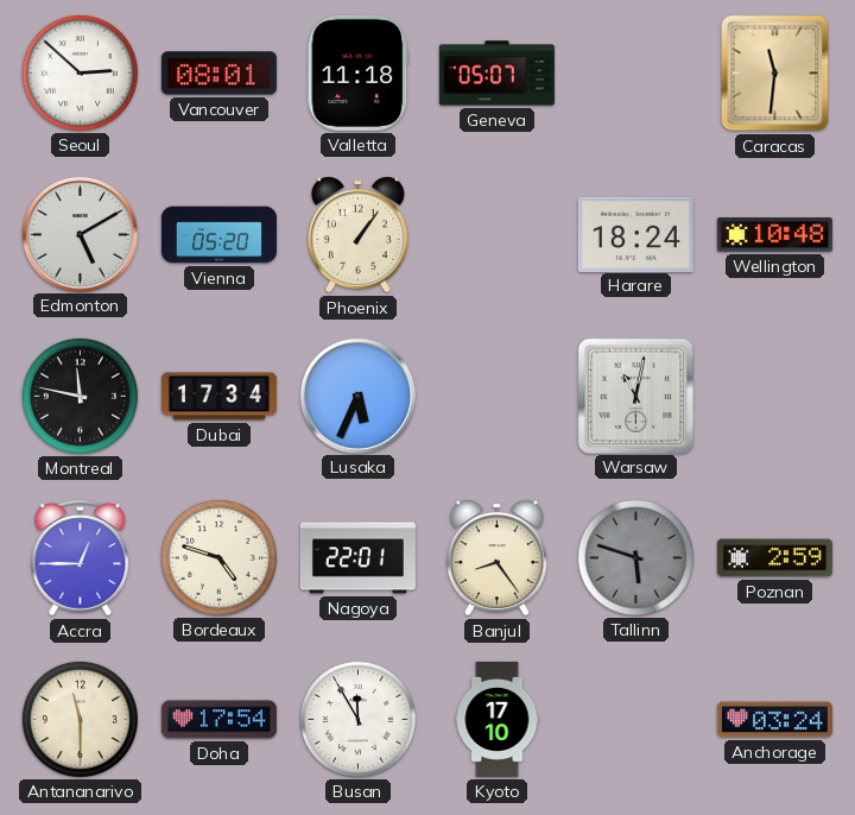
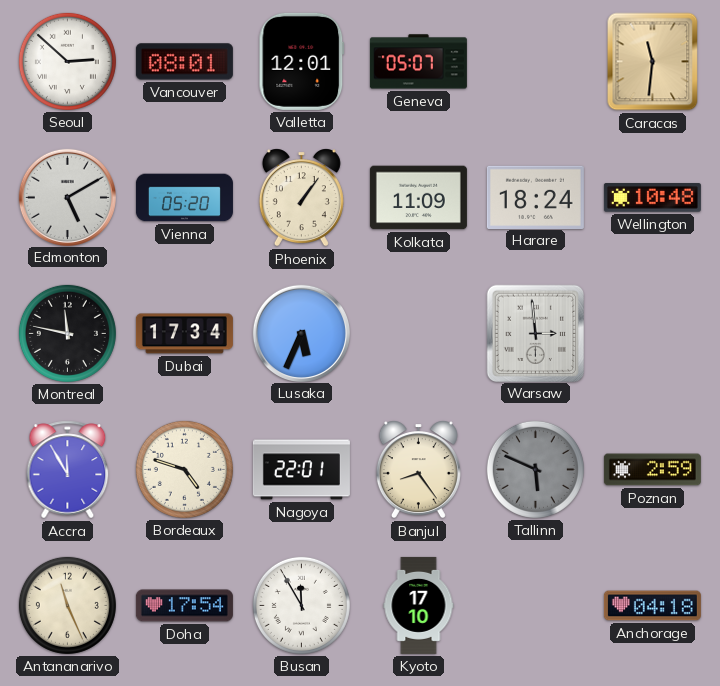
Valletta: 11:18 -> 12:01 (302, 61)
Kolkata: none -> 11:09 (418, 198)
Warsaw: 11:02 -> 2:59 (535, 333)
Accra: 12:45 -> 11:55 (68, 470)
Tallinn: 5:48 -> 5:49 (535, 469)
Antananarivo: 11:30 -> 11:26 (67, 605)
Anchorage: 03:24 -> 04:18 (652, 606)
